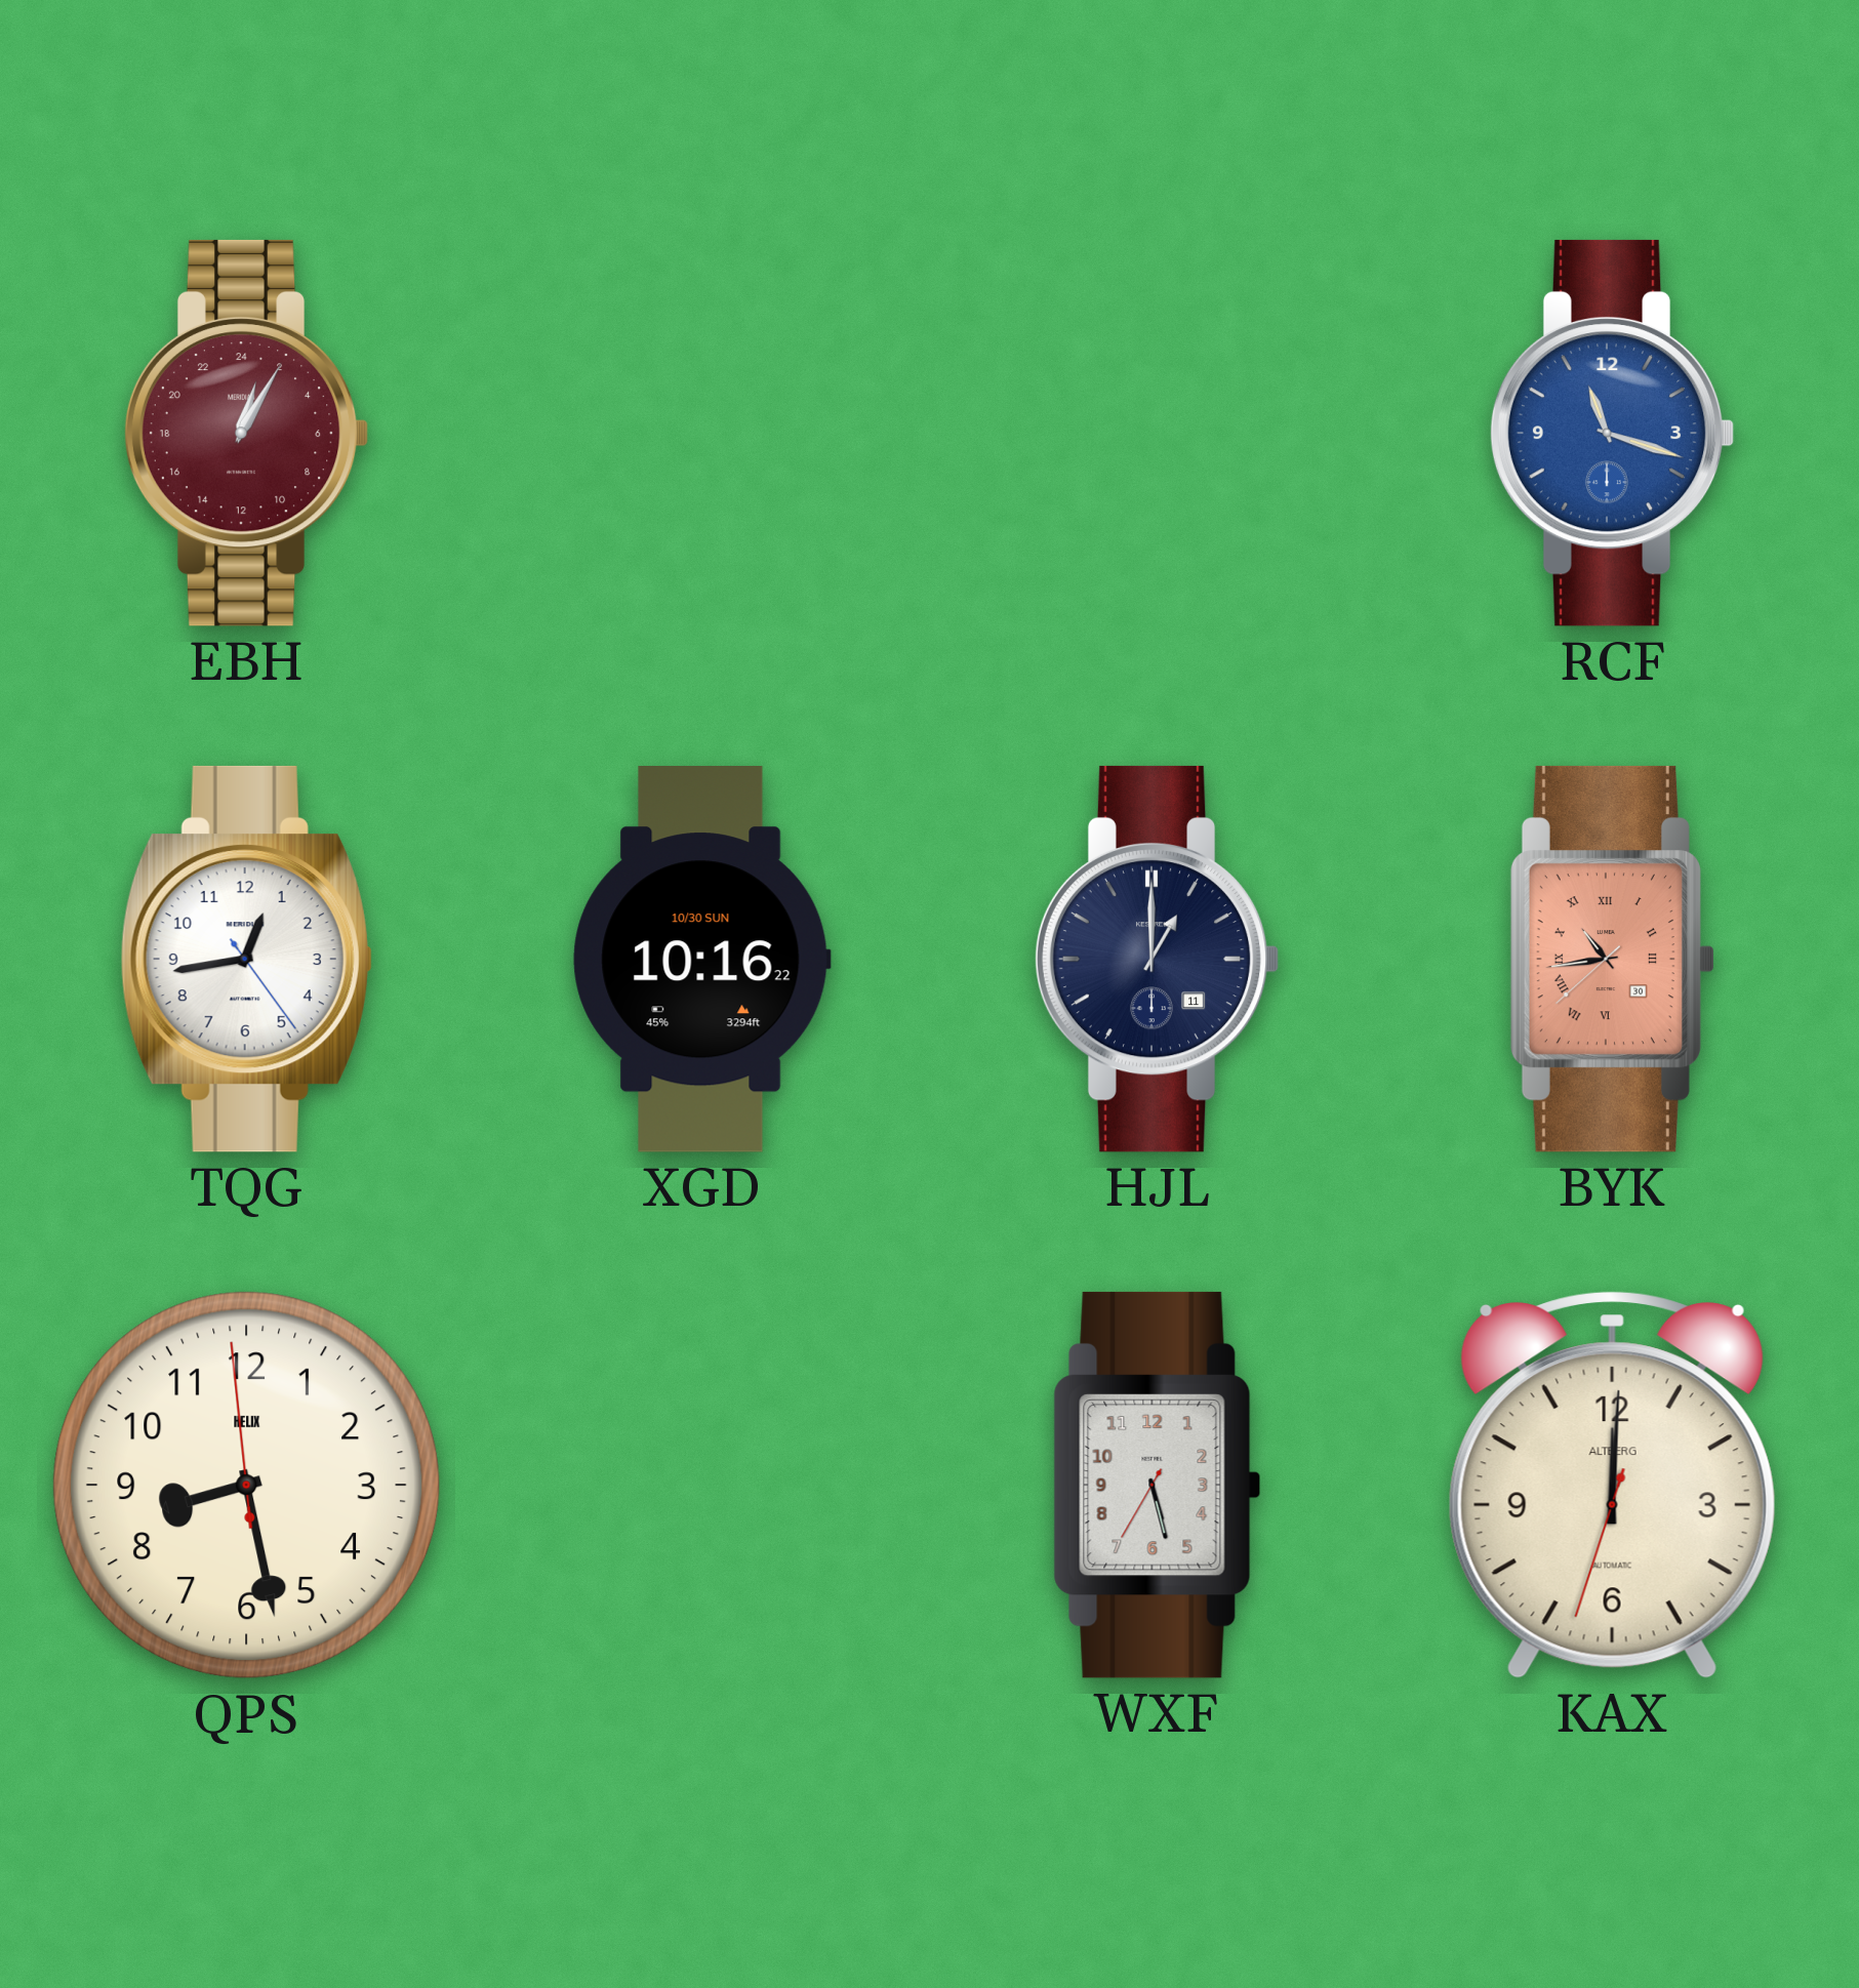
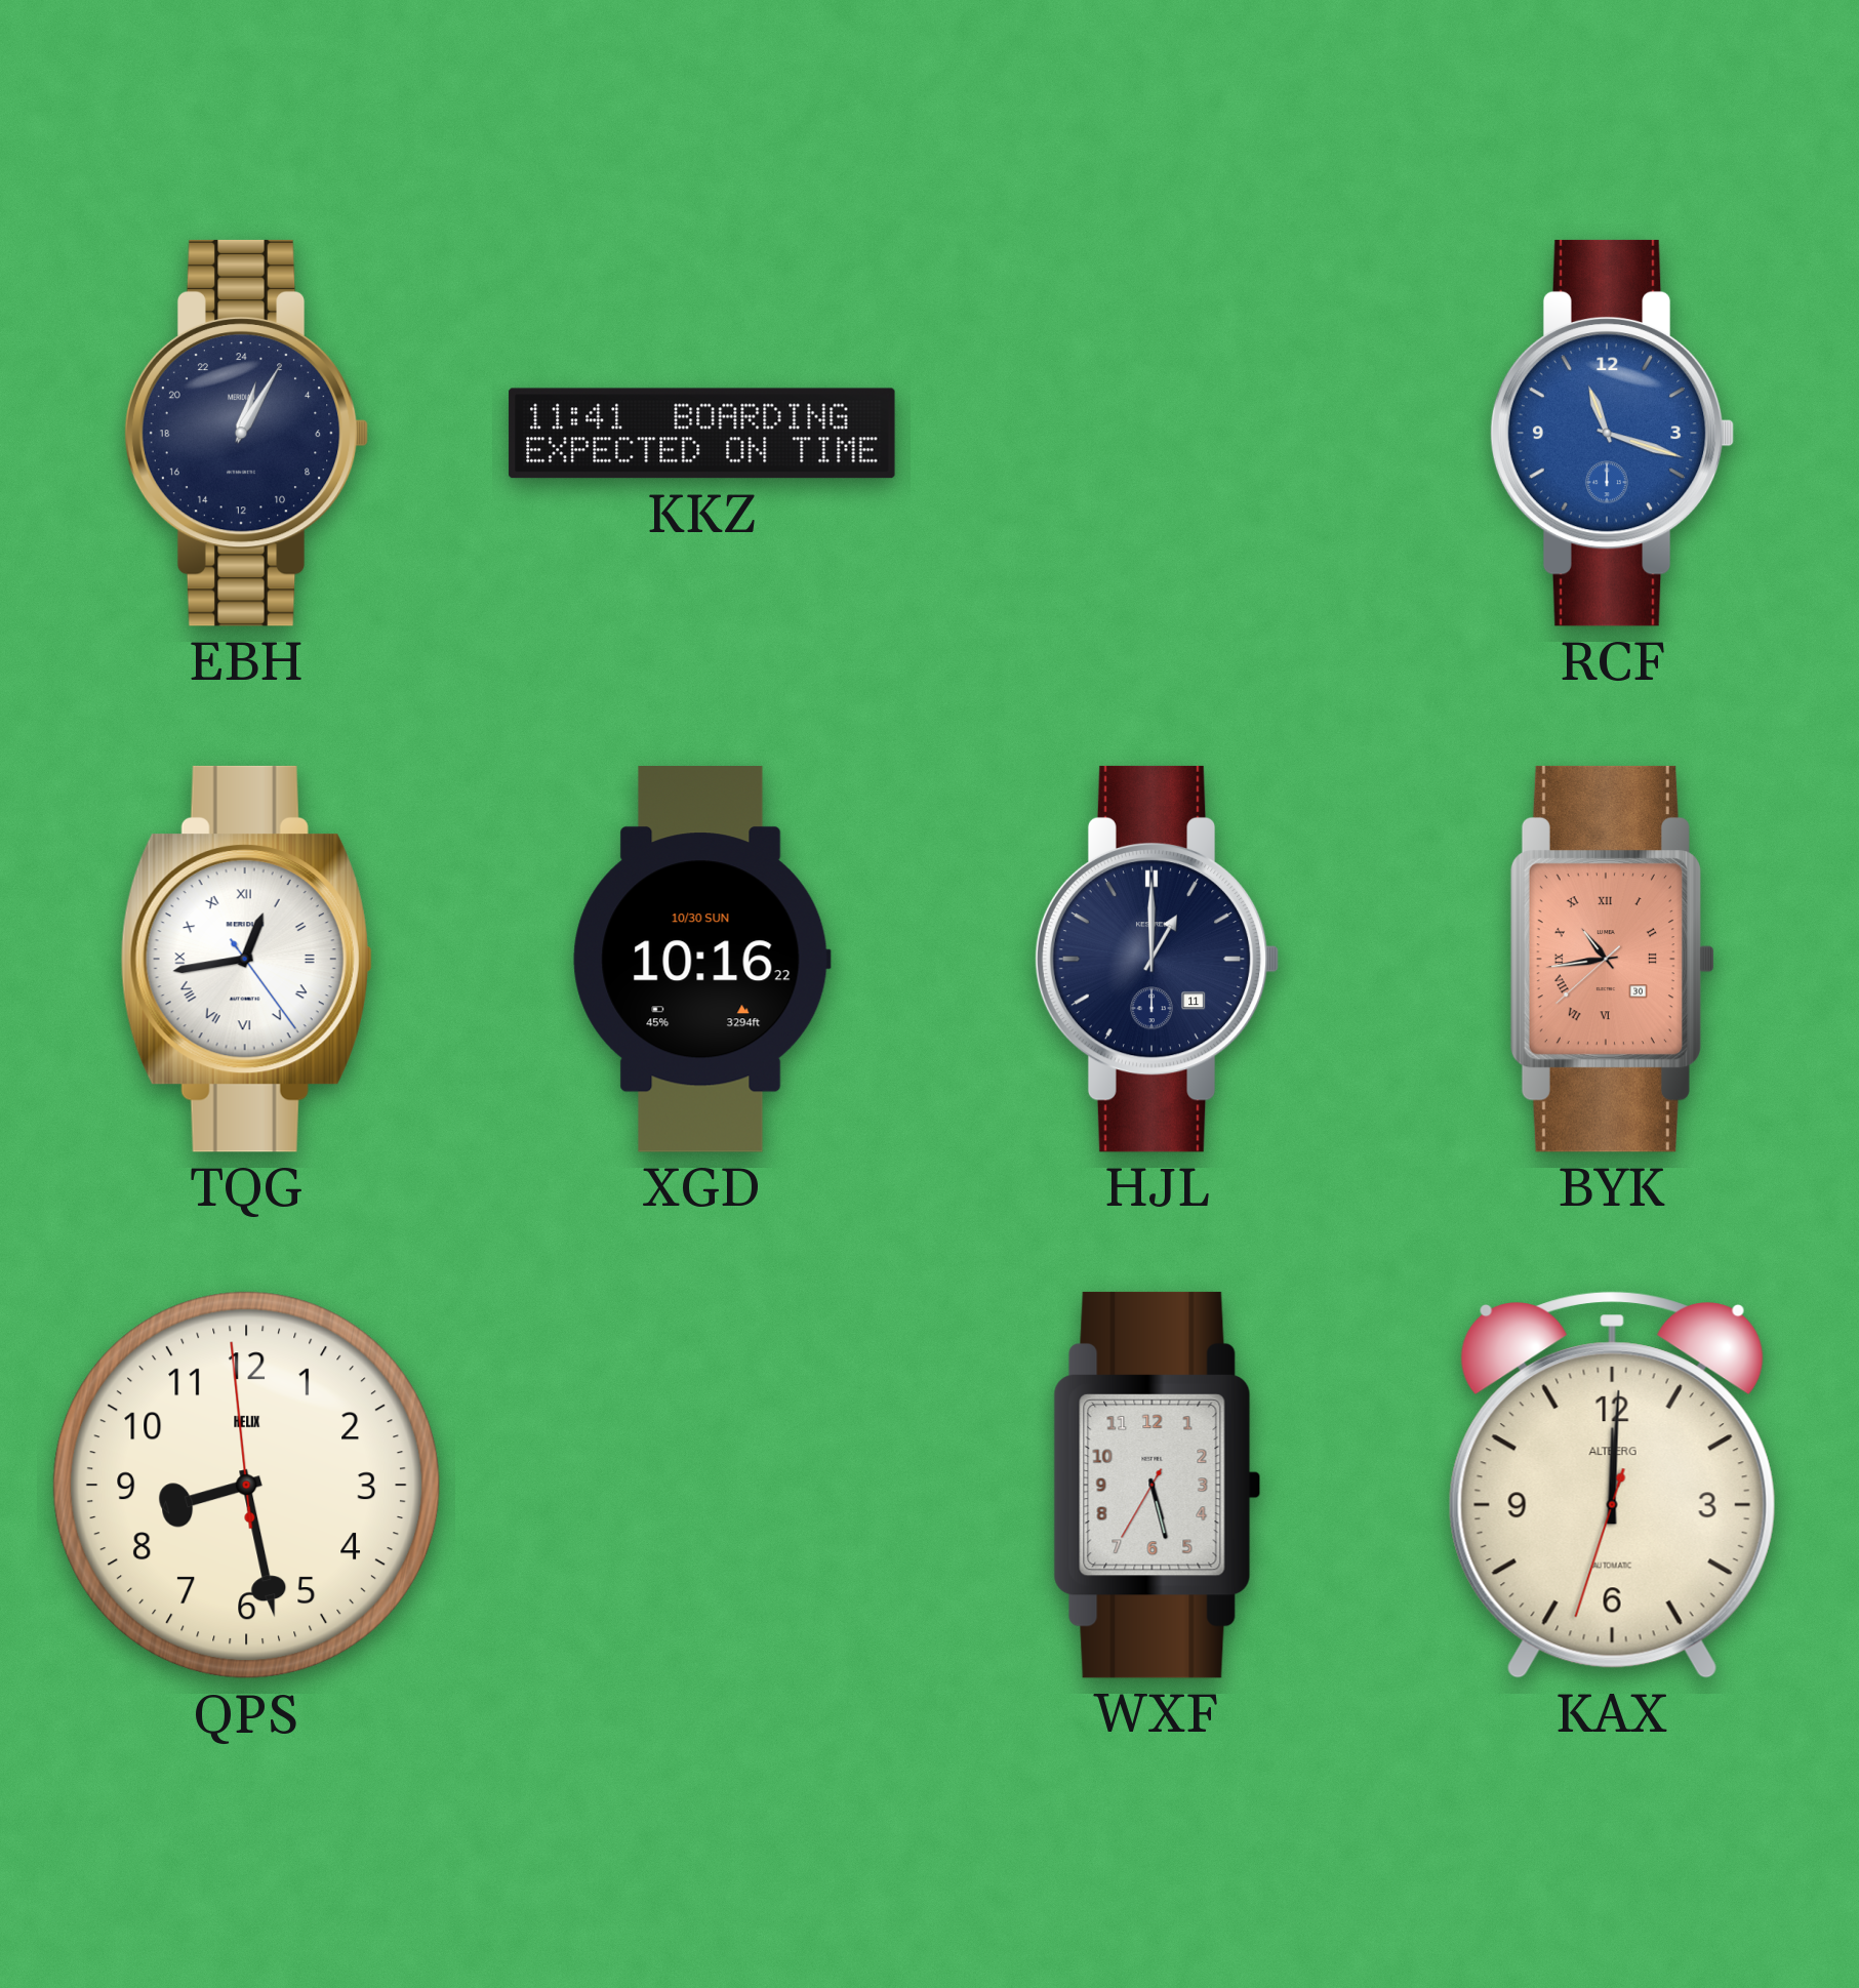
EBH dial: burgundy -> navy (246, 433)
KKZ: none -> 11:41 (702, 434)
TQG numerals: Arabic -> Roman (246, 959)
